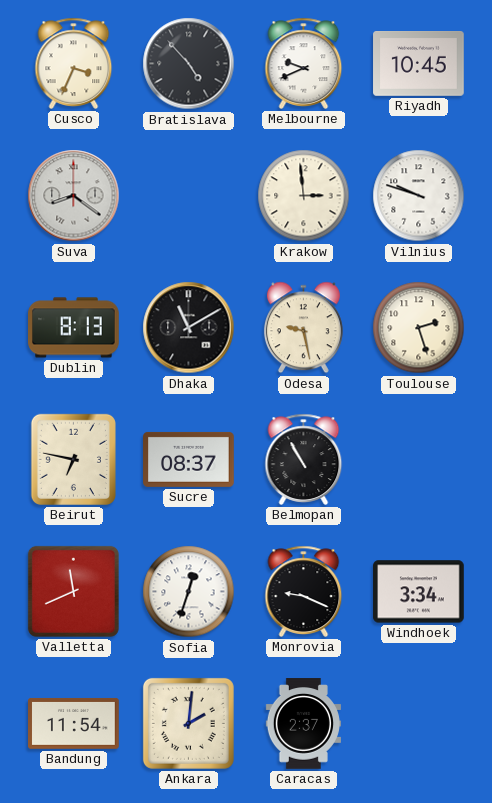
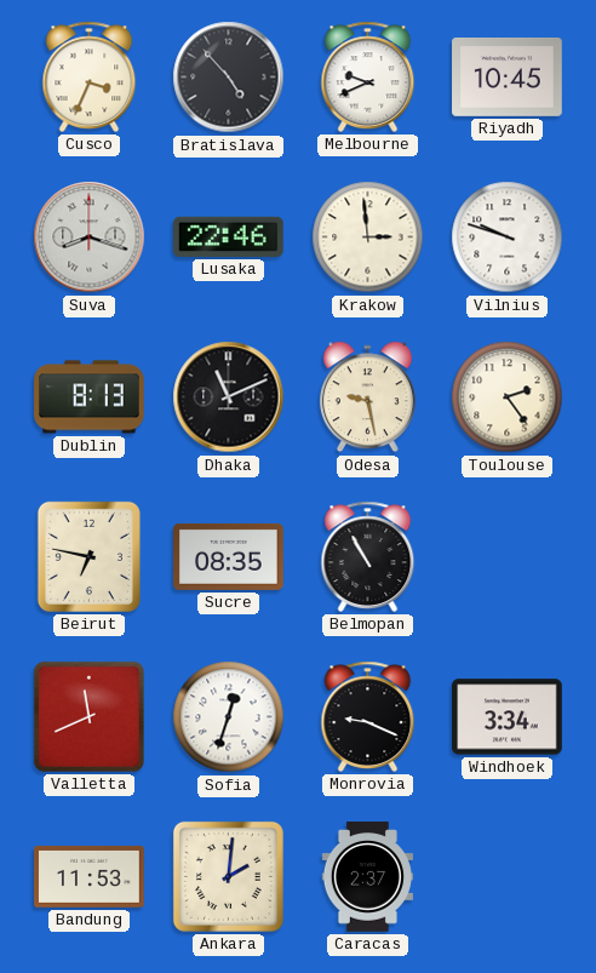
Suva: 8:21 -> 8:18 (90, 237)
Lusaka: none -> 22:46 (229, 236)
Dhaka: 11:10 -> 11:11 (229, 397)
Toulouse: 2:27 -> 2:24 (508, 397)
Sucre: 08:37 -> 08:35 (229, 556)
Bandung: 11:54 -> 11:53 (90, 876)
